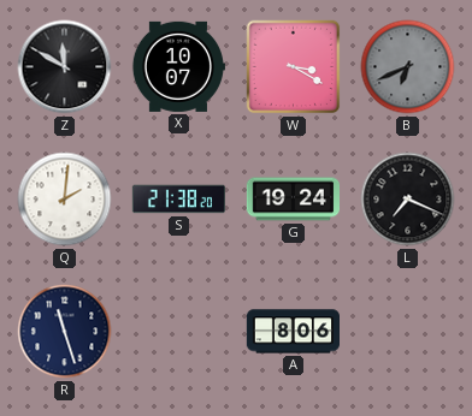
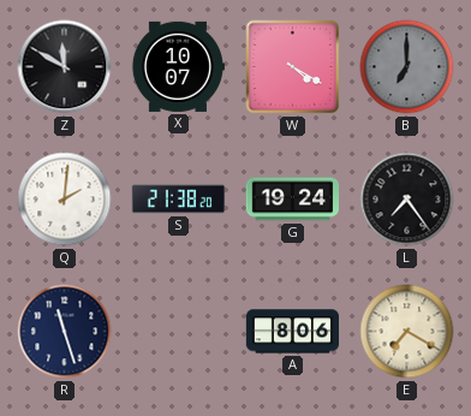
W: 3:20 -> 4:20 (293, 67)
B: 6:41 -> 7:00 (407, 67)
L: 7:19 -> 7:24 (407, 200)
E: none -> 7:20 (407, 332)
